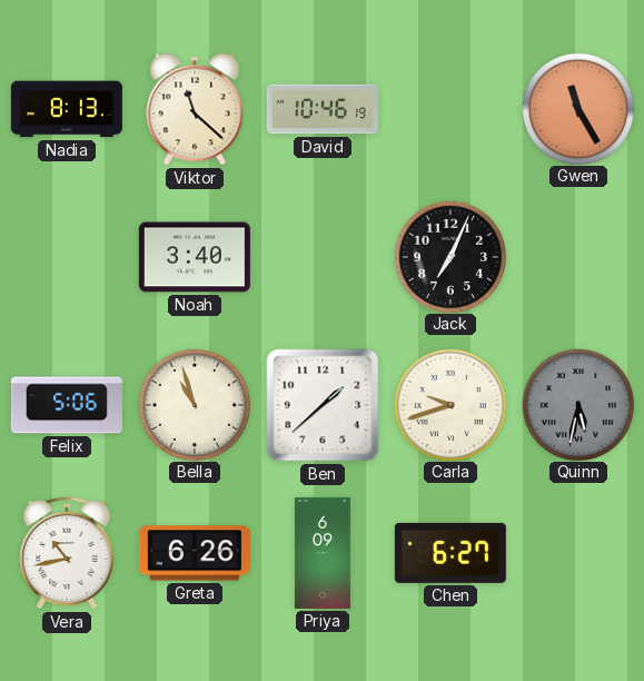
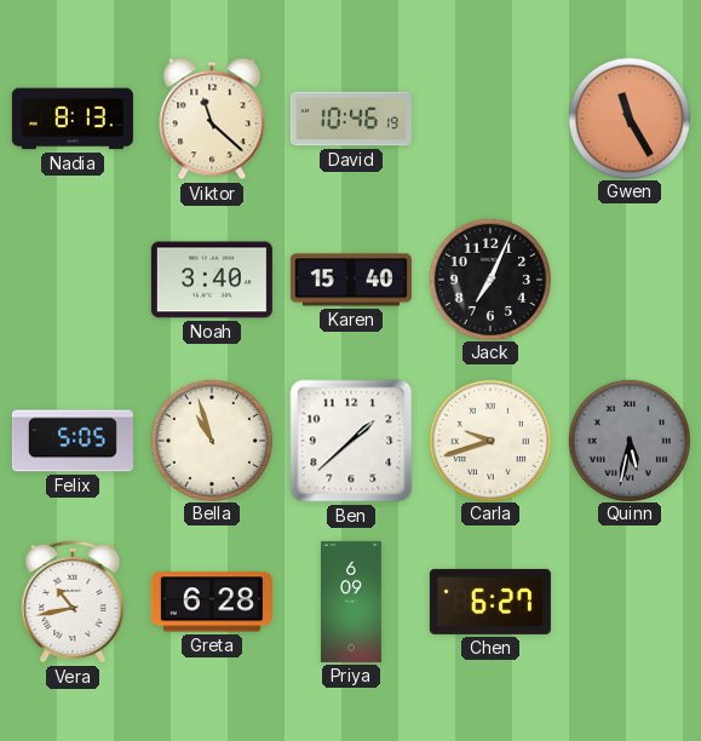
Karen: none -> 15:40 (351, 280)
Felix: 5:06 -> 5:05 (73, 441)
Greta: 6:26 -> 6:28 (212, 602)
